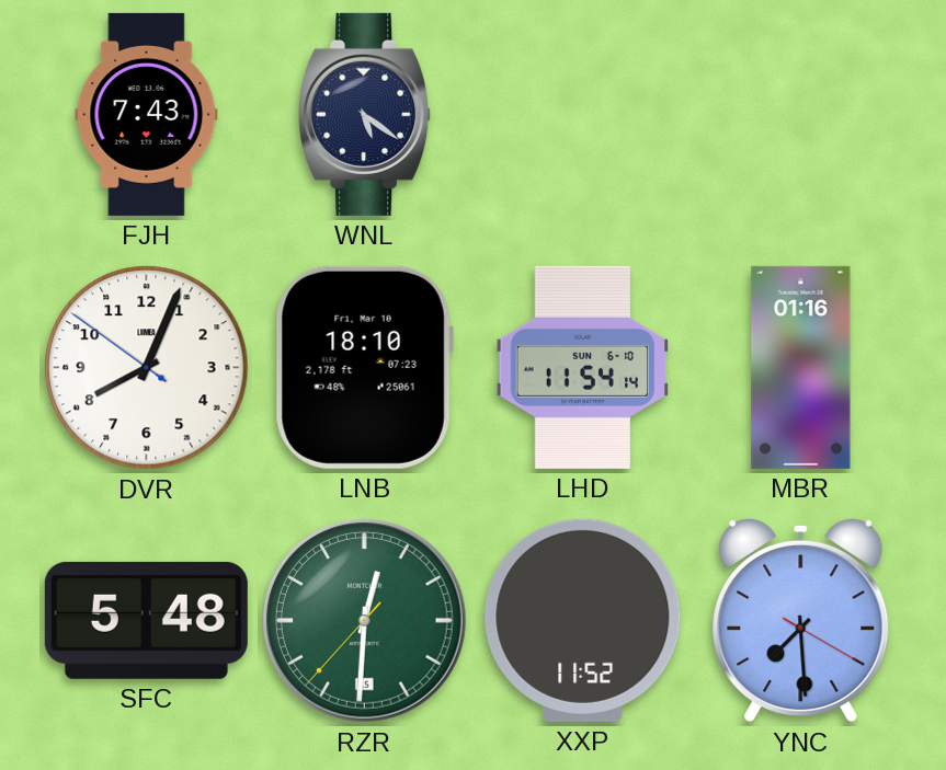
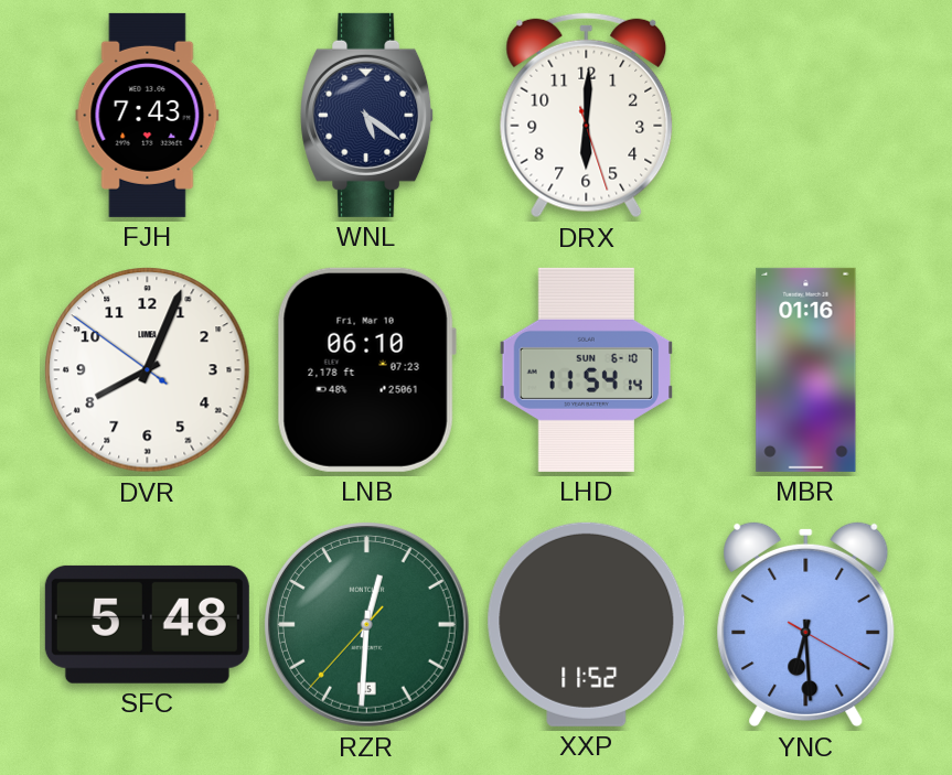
DRX: none -> 6:00 (587, 115)
LNB: 18:10 -> 06:10 (366, 369)
YNC: 7:29 -> 6:29 (806, 624)
